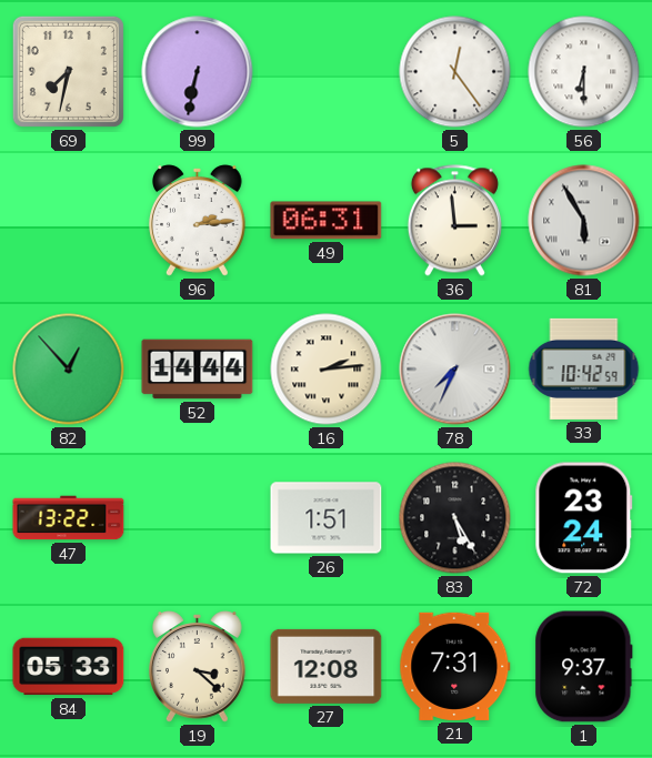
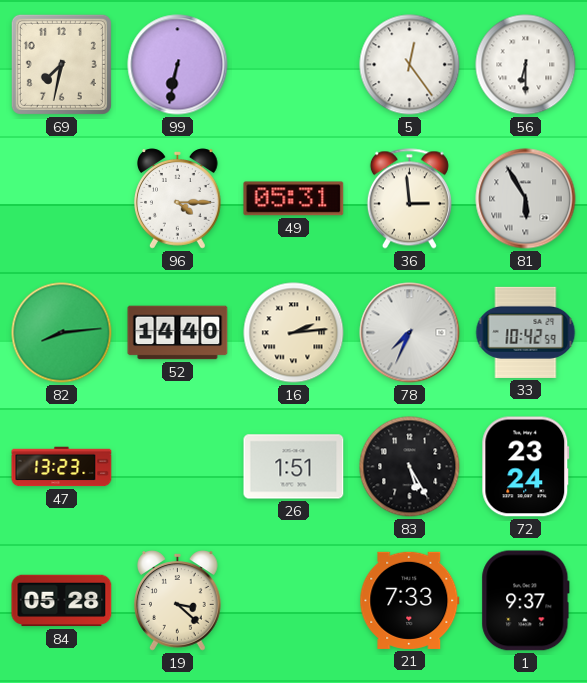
96: 2:14 -> 4:15 (178, 199)
49: 06:31 -> 05:31 (294, 199)
82: 12:53 -> 8:14 (62, 333)
52: 14:44 -> 14:40 (178, 333)
47: 13:22 -> 13:23 (62, 467)
84: 05:33 -> 05:28 (62, 601)
27: 12:08 -> none (327, 666)
21: 7:31 -> 7:33 (410, 600)
